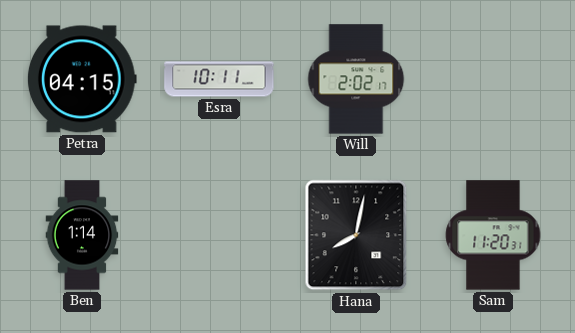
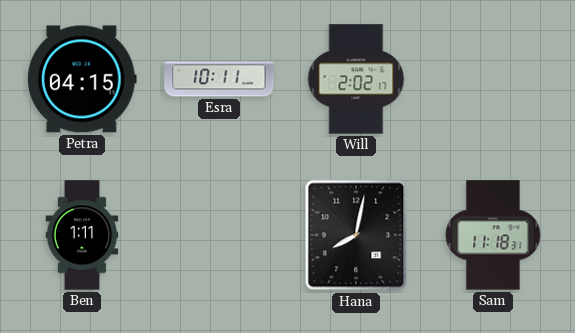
Ben: 1:14 -> 1:11 (82, 235)
Sam: 11:20 -> 11:18 (493, 235)
